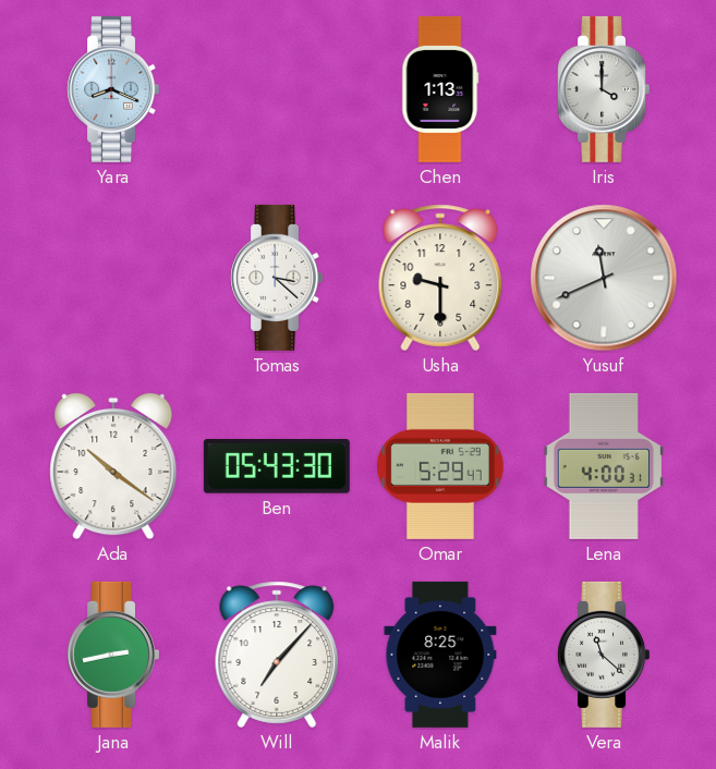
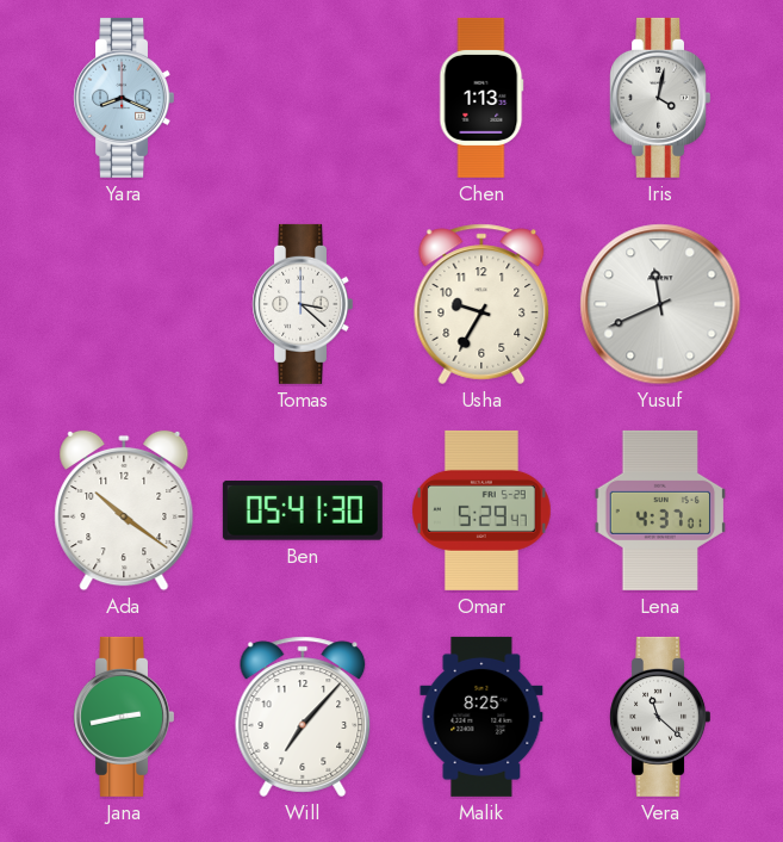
Iris: 4:00 -> 4:02 (659, 98)
Usha: 9:30 -> 9:35 (481, 304)
Ben: 05:43 -> 05:41 (303, 510)
Lena: 4:00 -> 4:37 (659, 510)
